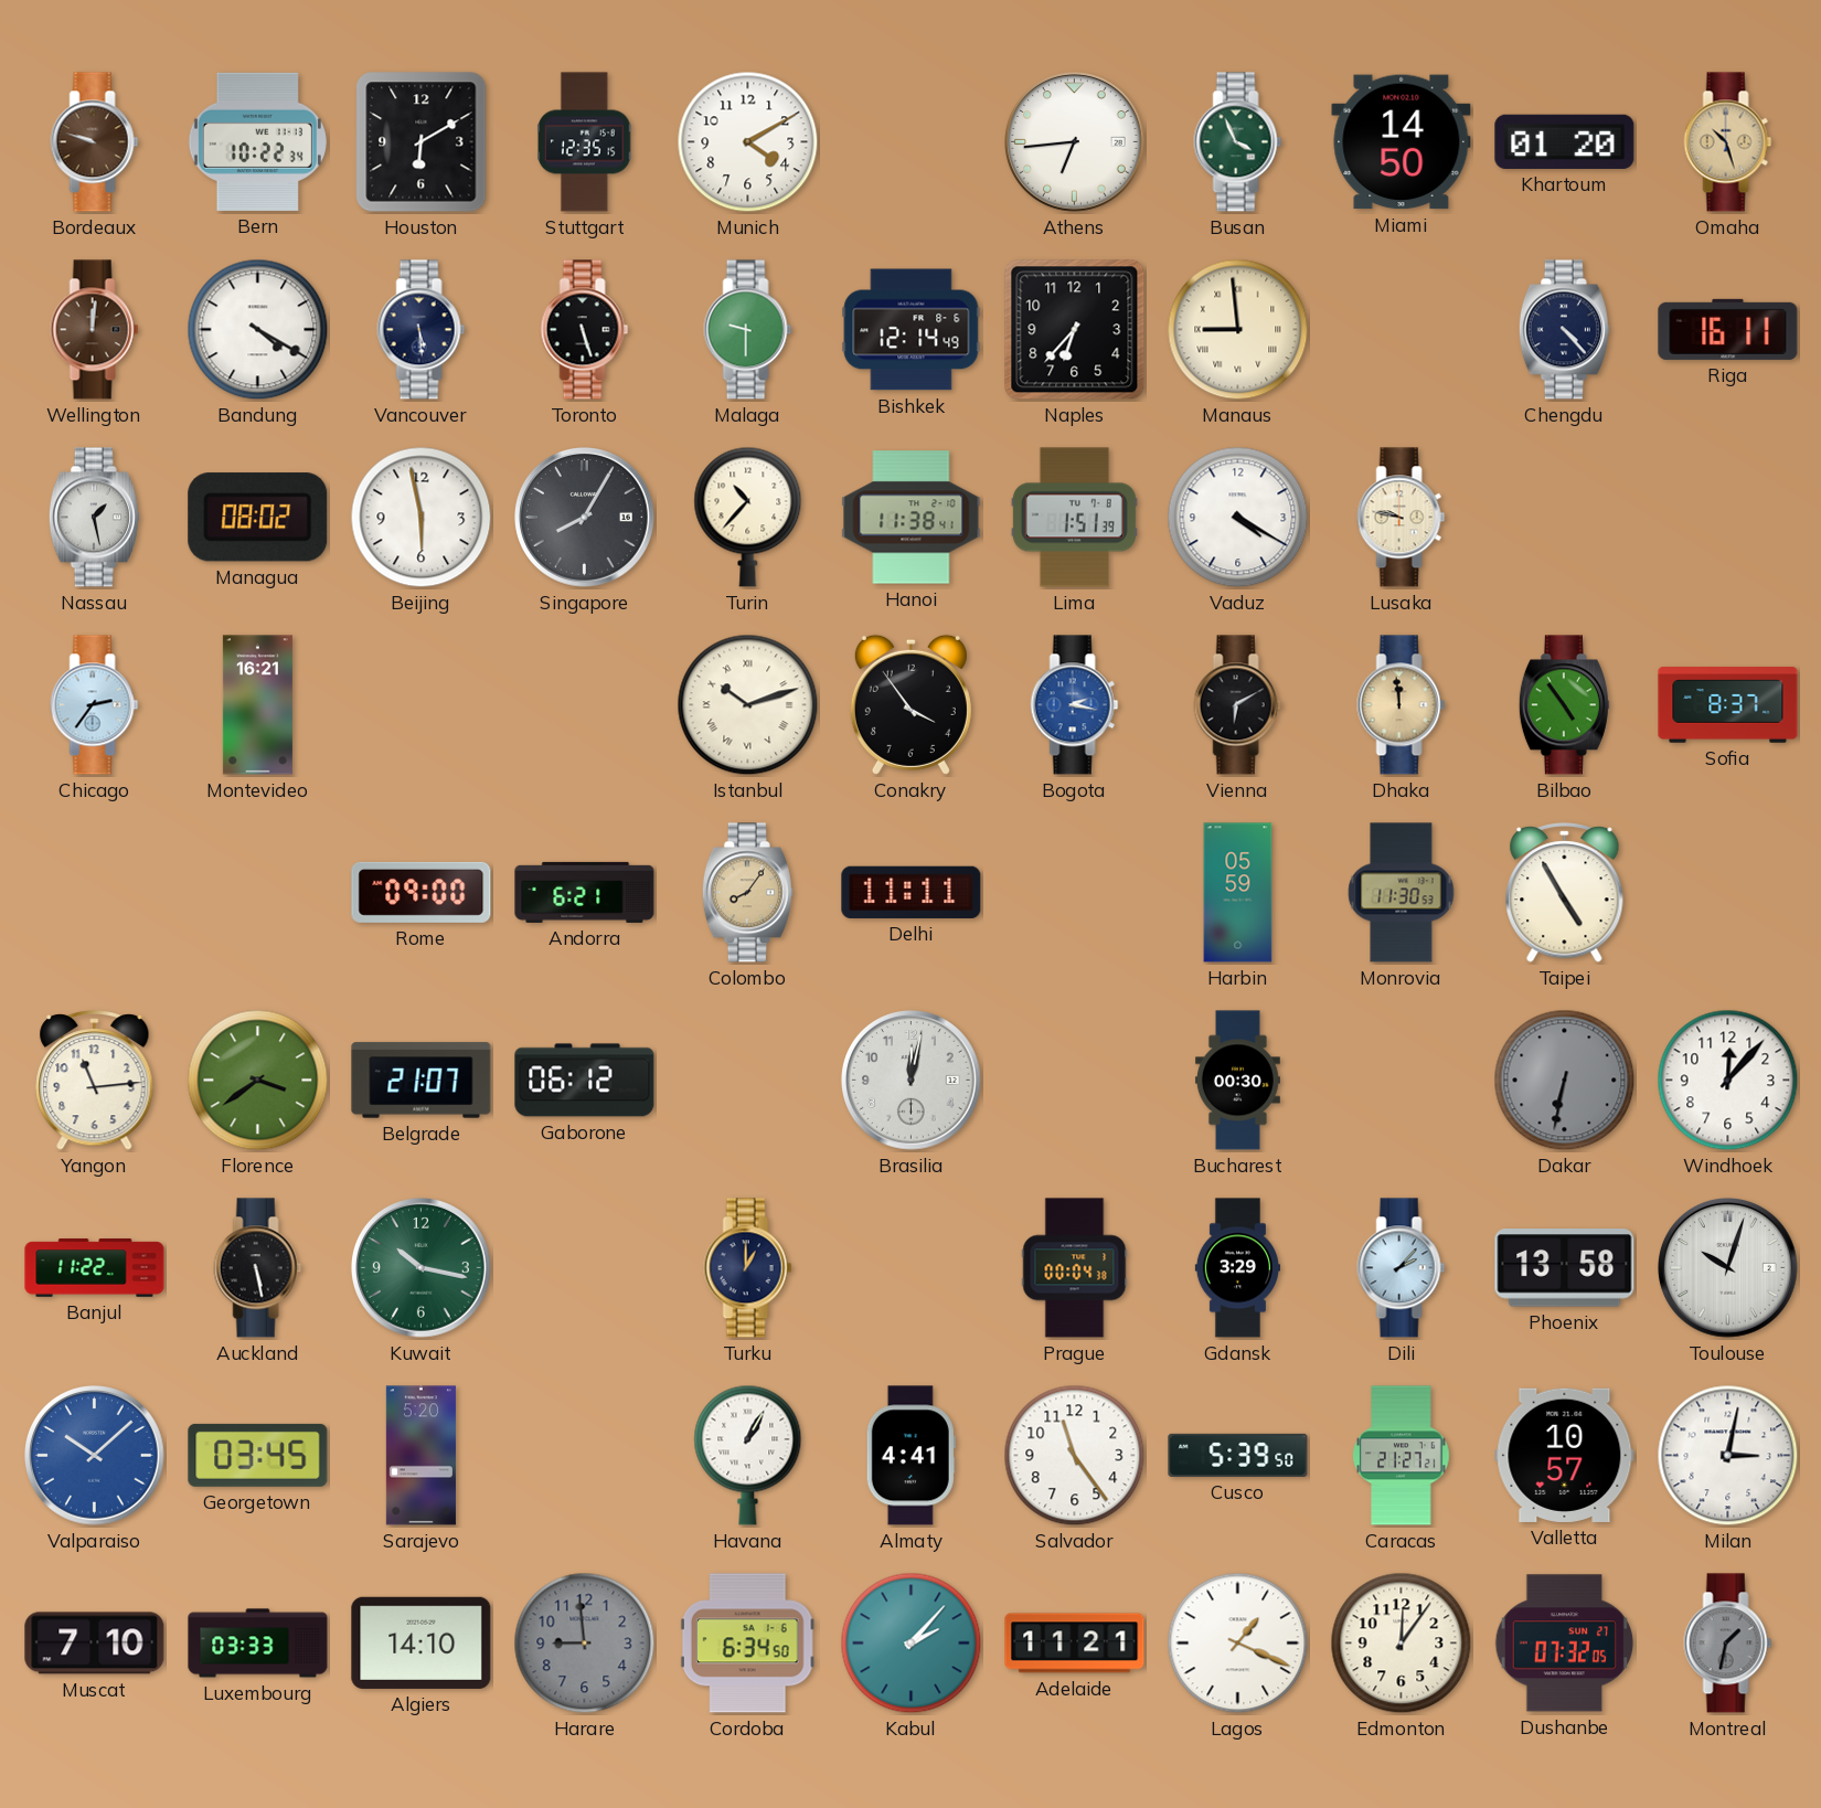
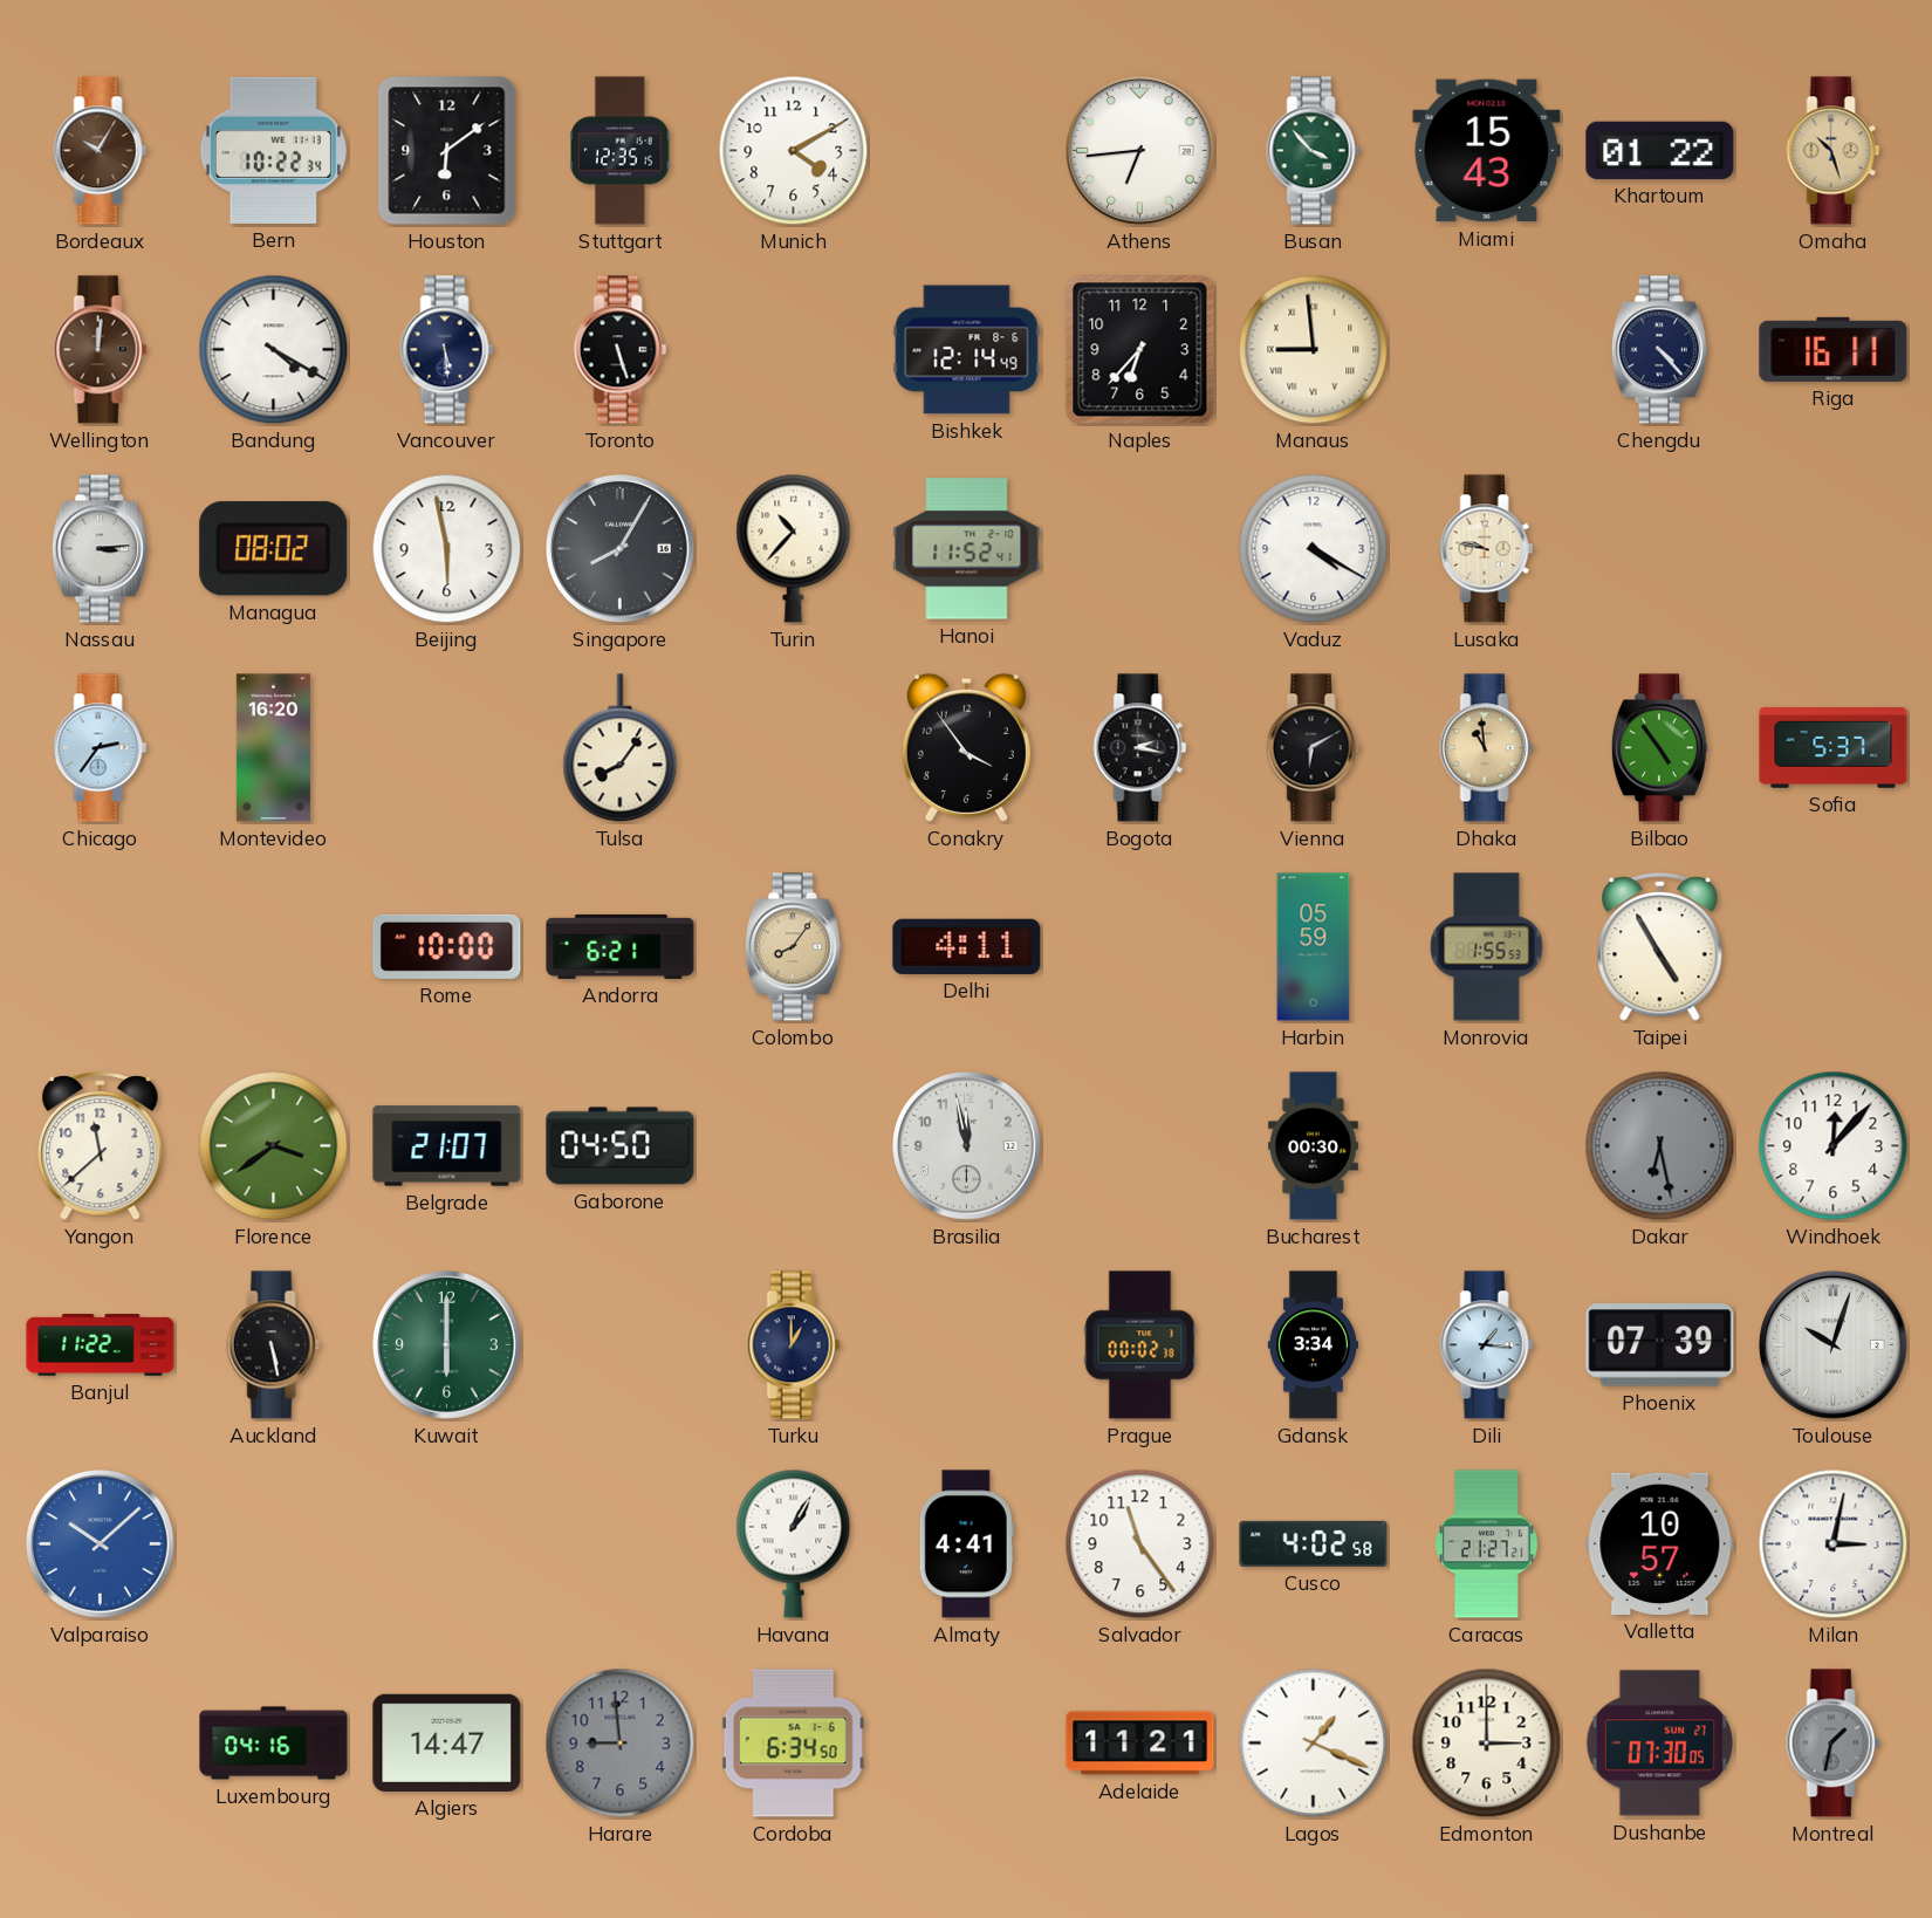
Bordeaux: 9:48 -> 10:05 (101, 151)
Houston: 6:10 -> 6:09 (447, 151)
Busan: 3:56 -> 3:53 (1314, 151)
Miami: 14:50 -> 15:43 (1487, 151)
Khartoum: 01:20 -> 01:22 (1660, 150)
Malaga: 9:30 -> none (748, 330)
Nassau: 1:28 -> 3:14 (100, 549)
Hanoi: 11:38 -> 11:52 (967, 549)
Lima: 1:51 -> none (1074, 518)
Montevideo: 16:21 -> 16:20 (273, 748)
Tulsa: none -> 8:06 (621, 748)
Istanbul: 10:12 -> none (748, 705)
Bogota dial: blue -> black (1140, 748)
Dhaka: 11:59 -> 10:59 (1487, 748)
Sofia: 8:37 -> 5:37 (1834, 748)
Rome: 09:00 -> 10:00 (447, 946)
Delhi: 11:11 -> 4:11 (967, 946)
Monrovia: 11:30 -> 1:55 (1487, 947)
Yangon: 11:14 -> 11:38 (101, 1146)
Gaborone: 06:12 -> 04:50 (621, 1146)
Brasilia: 12:02 -> 11:58 (967, 1146)
Dakar: 6:32 -> 6:28 (1660, 1146)
Kuwait: 10:17 -> 6:00 (447, 1345)
Prague: 00:04 -> 00:02 (1140, 1345)
Gdansk: 3:29 -> 3:34 (1313, 1345)
Dili: 2:07 -> 1:16 (1487, 1345)
Phoenix: 13:58 -> 07:39 (1660, 1345)
Georgetown: 03:45 -> none (258, 1455)
Sarajevo: 5:20 -> none (420, 1456)
Cusco: 5:39 -> 4:02 (1314, 1543)
Muscat: 7:10 -> none (95, 1644)
Luxembourg: 03:33 -> 04:16 (274, 1744)
Algiers: 14:10 -> 14:47 (447, 1742)
Kabul: 2:07 -> none (912, 1644)
Edmonton: 12:06 -> 3:00 (1487, 1744)
Dushanbe: 07:32 -> 07:30 (1659, 1744)
